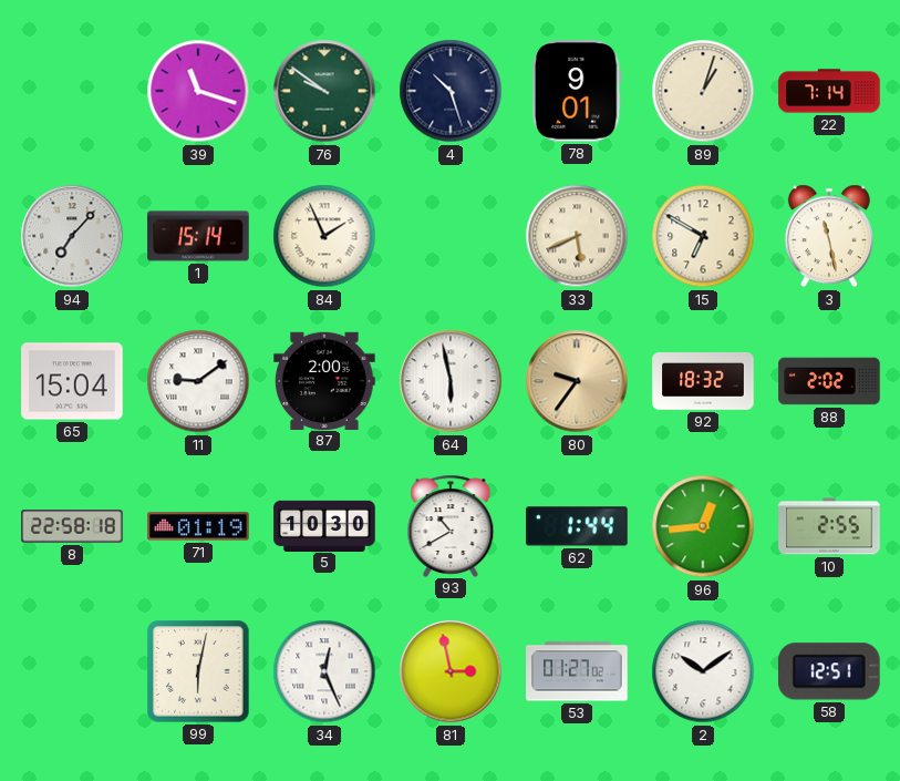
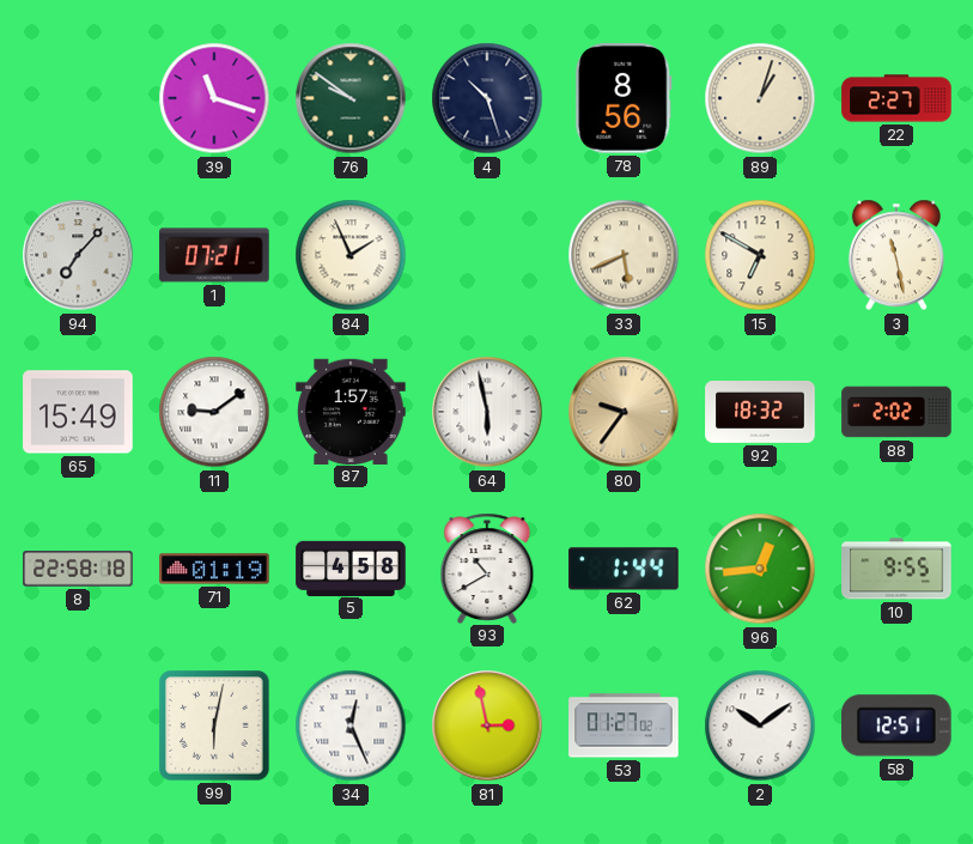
78: 9:01 -> 8:56 (624, 98)
22: 7:14 -> 2:27 (896, 98)
1: 15:14 -> 07:21 (214, 255)
65: 15:04 -> 15:49 (78, 412)
87: 2:00 -> 1:57 (351, 411)
5: 10:30 -> 4:58 (351, 567)
10: 2:55 -> 9:55 (896, 569)
